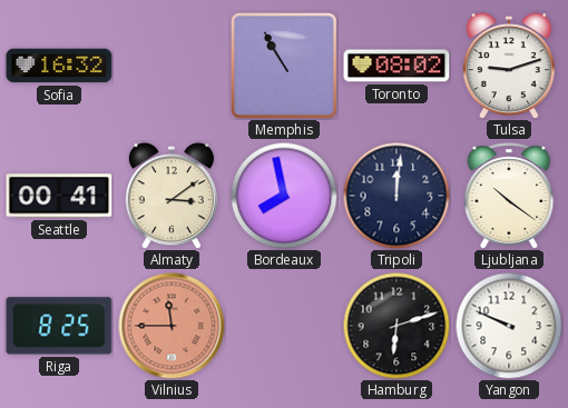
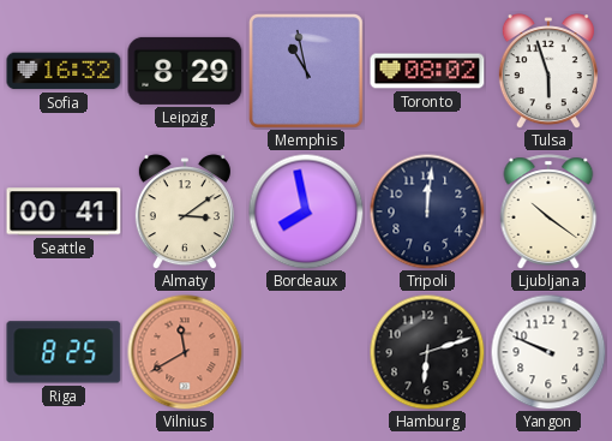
Leipzig: none -> 8:29 (185, 71)
Memphis: 10:55 -> 10:58 (306, 71)
Tulsa: 9:12 -> 5:57 (548, 71)
Vilnius: 11:45 -> 11:40 (185, 352)
